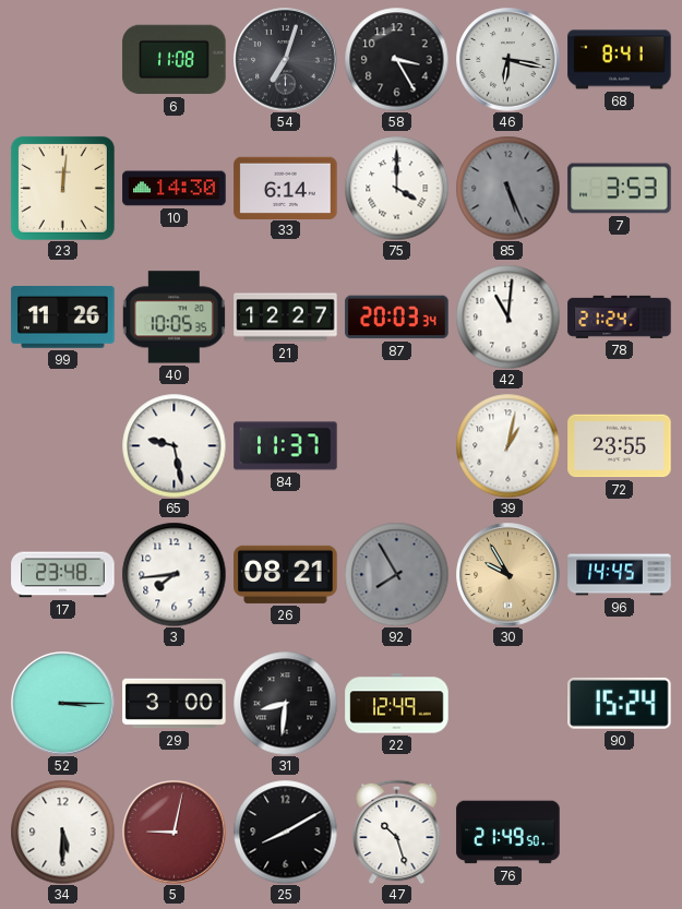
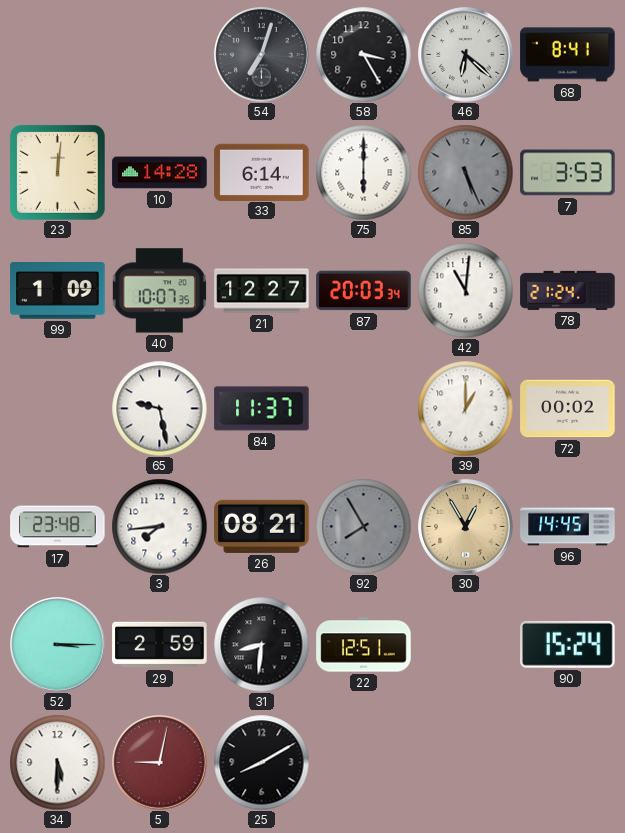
6: 11:08 -> none (175, 60)
46: 6:17 -> 6:22 (466, 55)
10: 14:30 -> 14:28 (160, 173)
75: 4:00 -> 6:00 (363, 172)
99: 11:26 -> 1:09 (58, 291)
40: 10:05 -> 10:07 (159, 291)
39: 1:02 -> 1:00 (465, 408)
72: 23:55 -> 00:02 (568, 409)
30: 9:55 -> 12:55 (466, 527)
29: 3:00 -> 2:59 (160, 645)
22: 12:49 -> 12:51 (364, 645)
47: 10:27 -> none (397, 832)
76: 21:49 -> none (508, 833)
